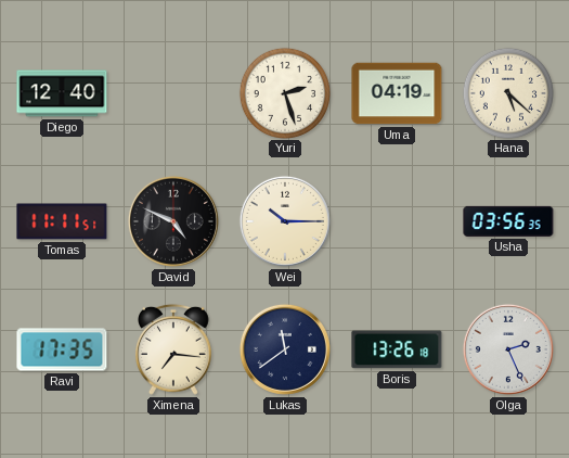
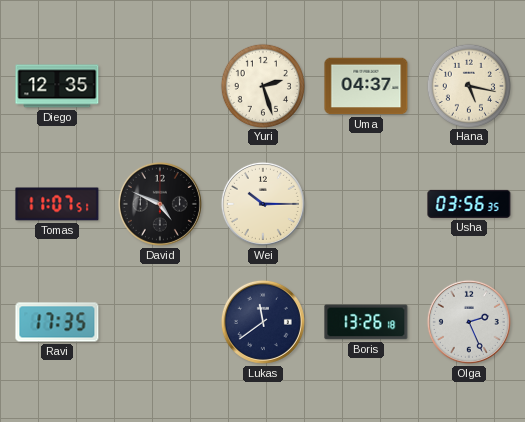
Diego: 12:40 -> 12:35 (57, 86)
Uma: 04:19 -> 04:37 (366, 86)
Hana: 5:22 -> 5:17 (468, 85)
Tomas: 11:11 -> 11:07 (57, 204)
Ximena: 7:16 -> none (174, 349)
